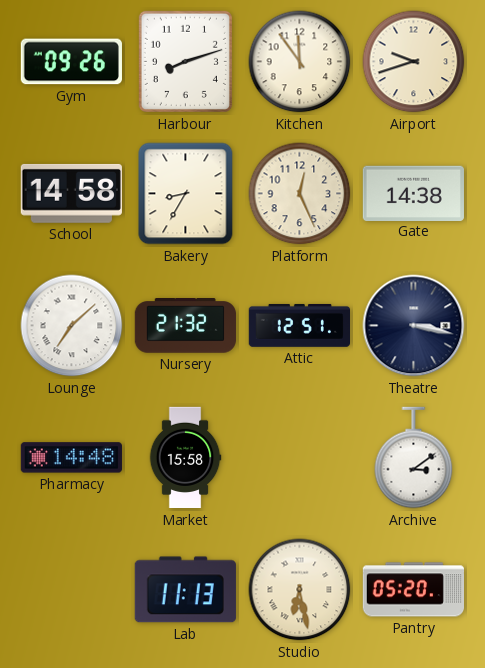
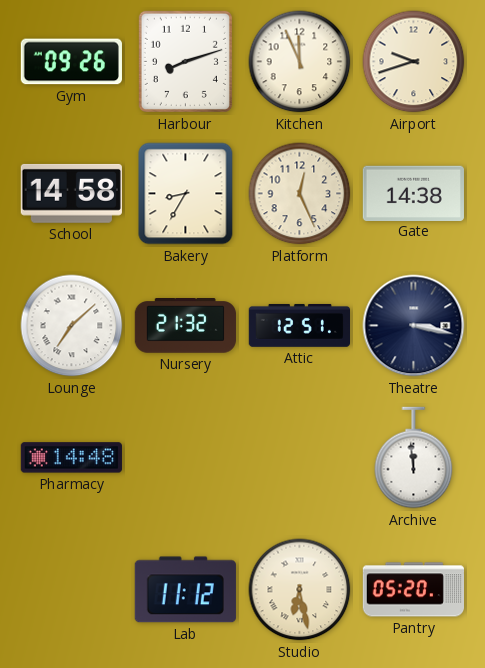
Kitchen: 11:54 -> 11:56 (300, 62)
Market: 15:58 -> none (185, 458)
Archive: 3:09 -> 11:59 (414, 458)
Lab: 11:13 -> 11:12 (185, 590)
